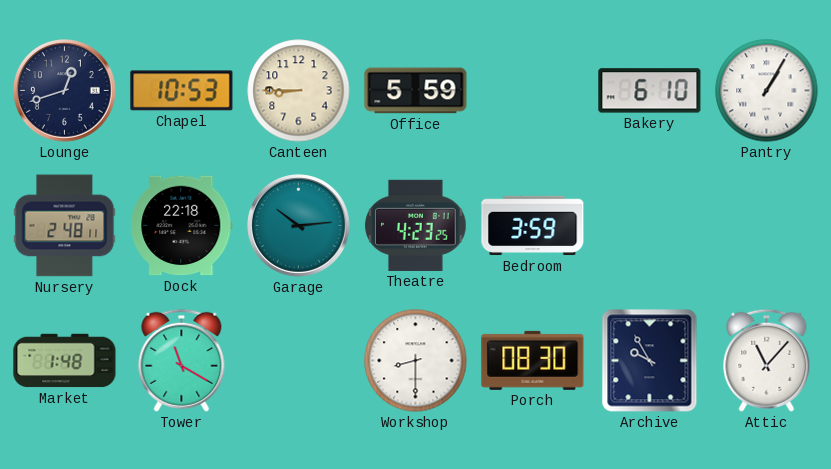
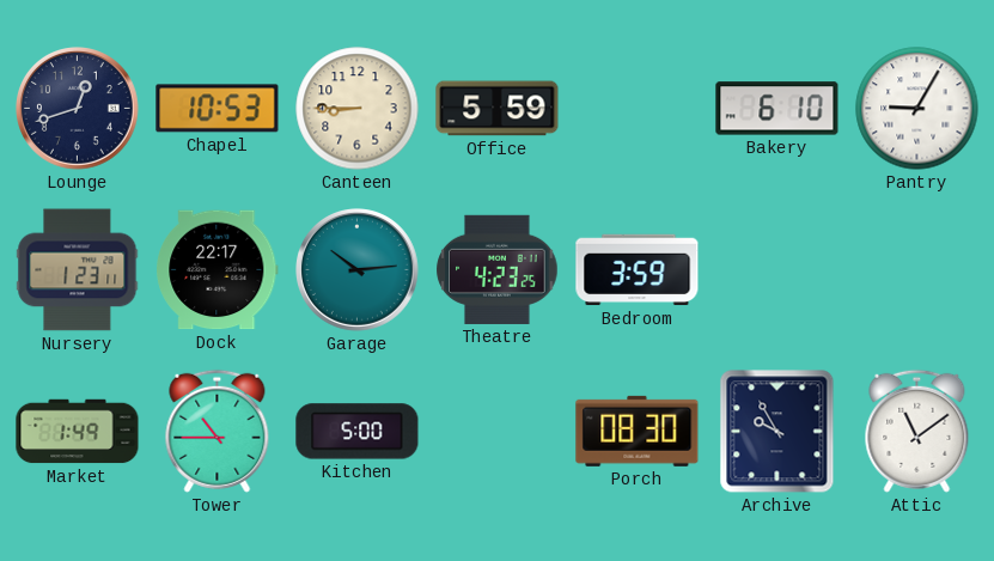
Pantry: 1:05 -> 9:05 (917, 109)
Nursery: 2:48 -> 1:23 (78, 270)
Dock: 22:18 -> 22:17 (218, 270)
Market: 1:48 -> 1:49 (78, 432)
Tower: 11:20 -> 10:45 (218, 431)
Kitchen: none -> 5:00 (358, 432)
Workshop: 8:30 -> none (416, 361)
Attic: 11:07 -> 11:09 (917, 431)
